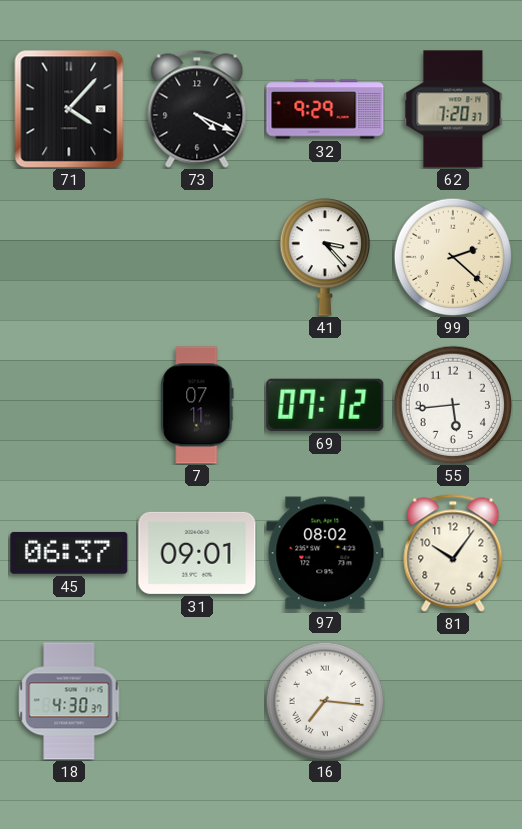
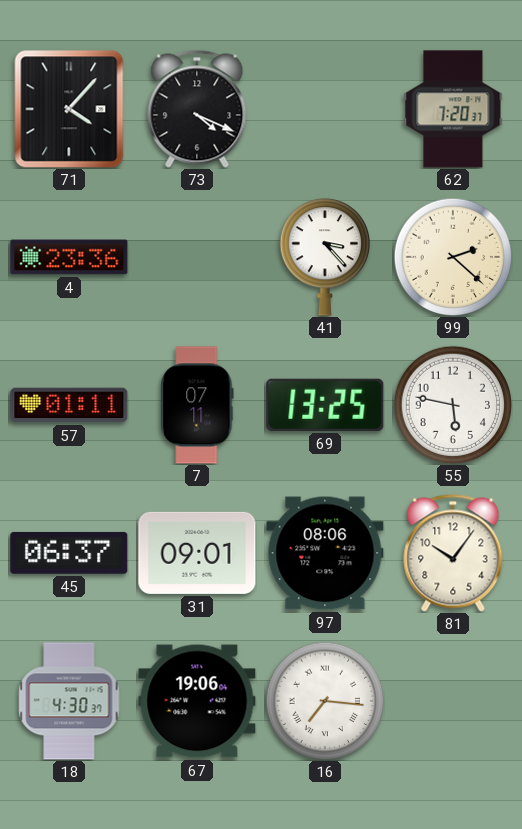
32: 9:29 -> none (325, 109)
4: none -> 23:36 (69, 257)
57: none -> 01:11 (69, 405)
69: 07:12 -> 13:25 (325, 405)
55: 5:44 -> 5:47 (453, 405)
97: 08:02 -> 08:06 (325, 553)
67: none -> 19:06 (197, 701)
